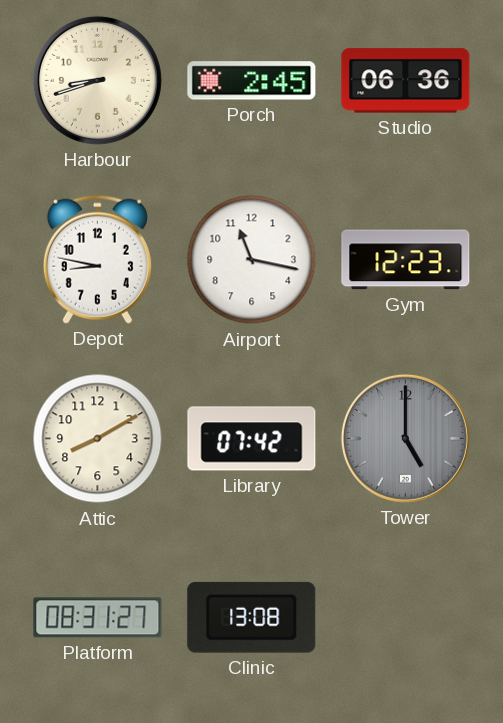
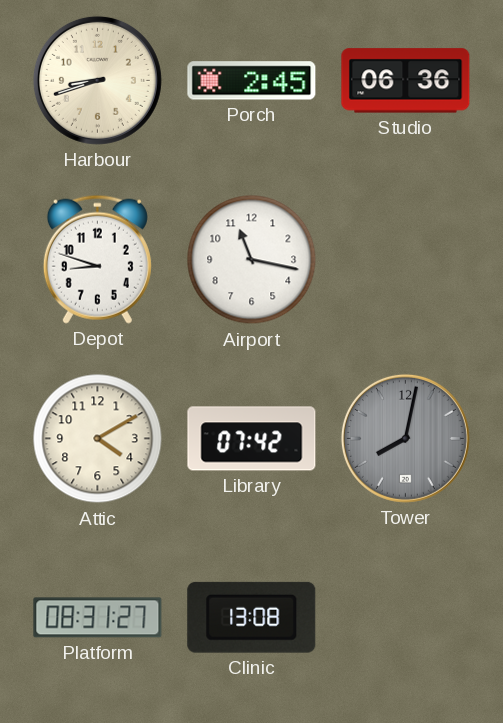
Depot: 8:47 -> 8:48 (97, 259)
Gym: 12:23 -> none (406, 260)
Attic: 8:10 -> 4:10 (98, 439)
Tower: 5:00 -> 8:02 (405, 438)
